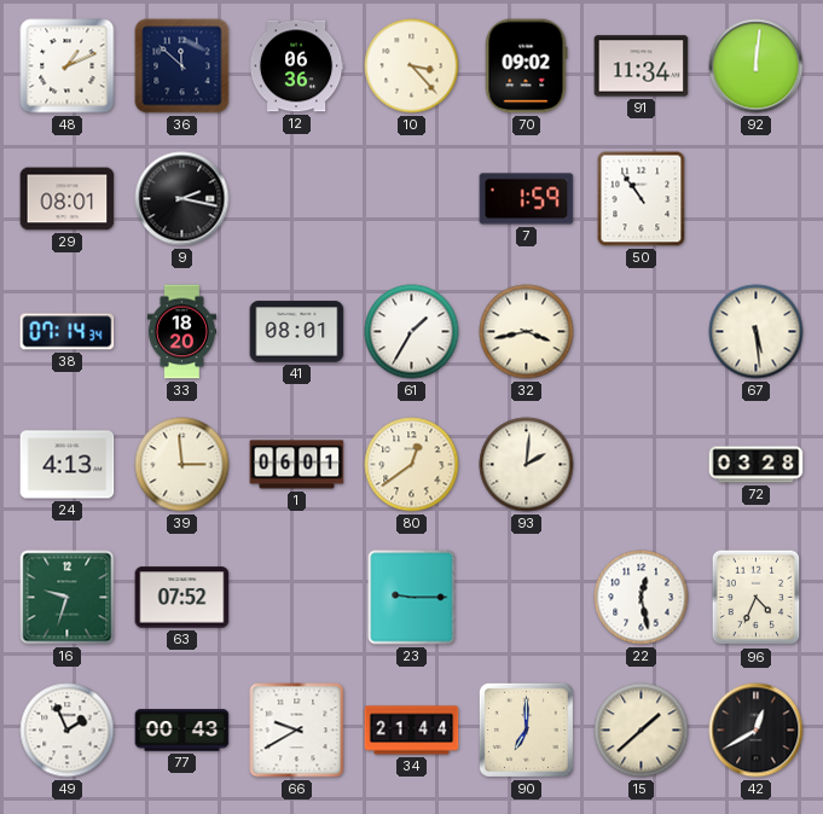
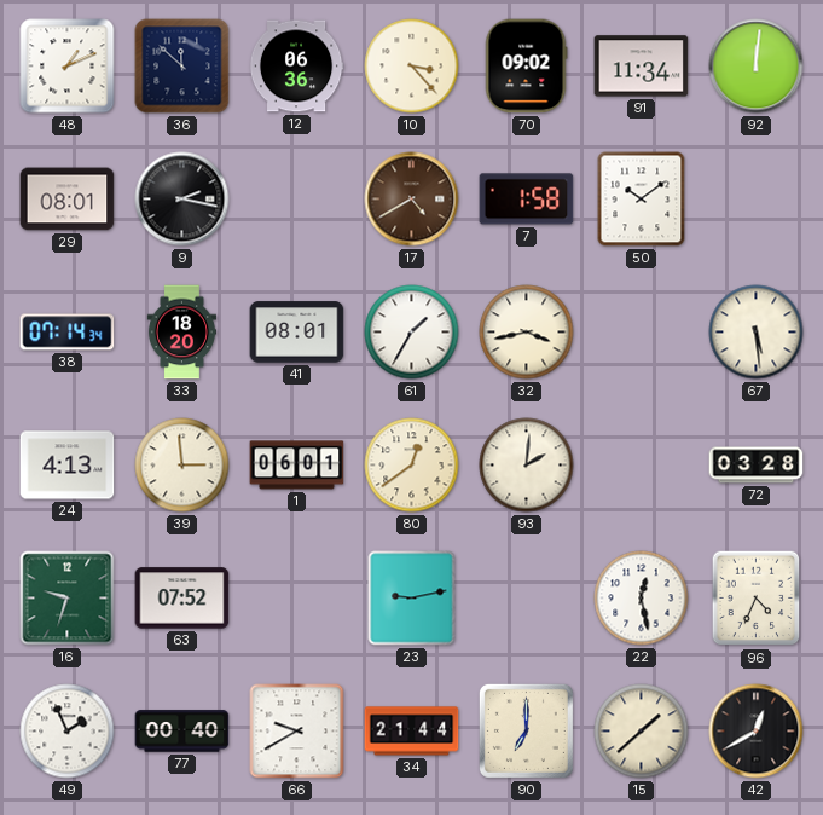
17: none -> 4:40 (412, 200)
7: 1:59 -> 1:58 (527, 200)
50: 10:54 -> 10:09 (642, 200)
23: 9:15 -> 9:13 (412, 599)
77: 00:43 -> 00:40 (182, 732)
